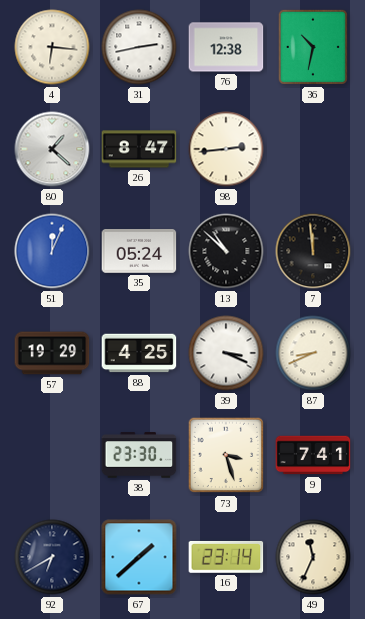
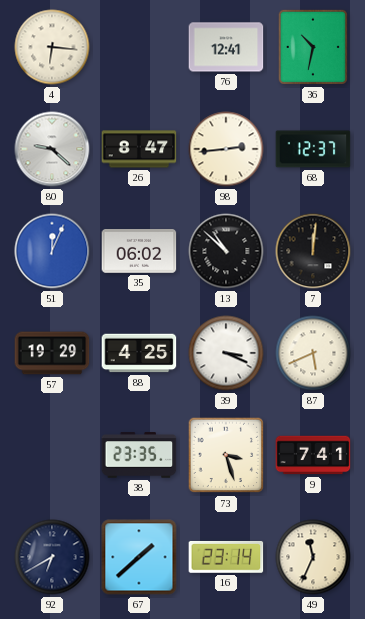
31: 2:43 -> none (139, 47)
76: 12:38 -> 12:41 (226, 47)
80: 1:22 -> 9:22 (52, 149)
68: none -> 12:37 (313, 149)
35: 05:24 -> 06:02 (139, 252)
7: 11:59 -> 12:01 (313, 251)
87: 8:41 -> 5:41 (313, 353)
38: 23:30 -> 23:35 (139, 455)
